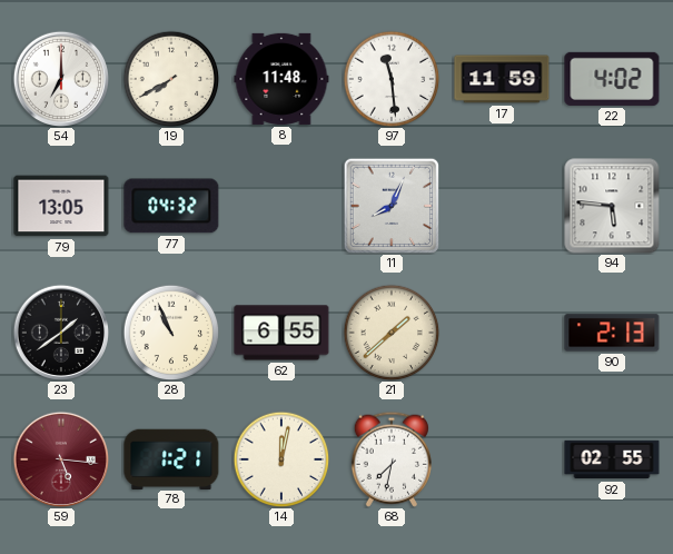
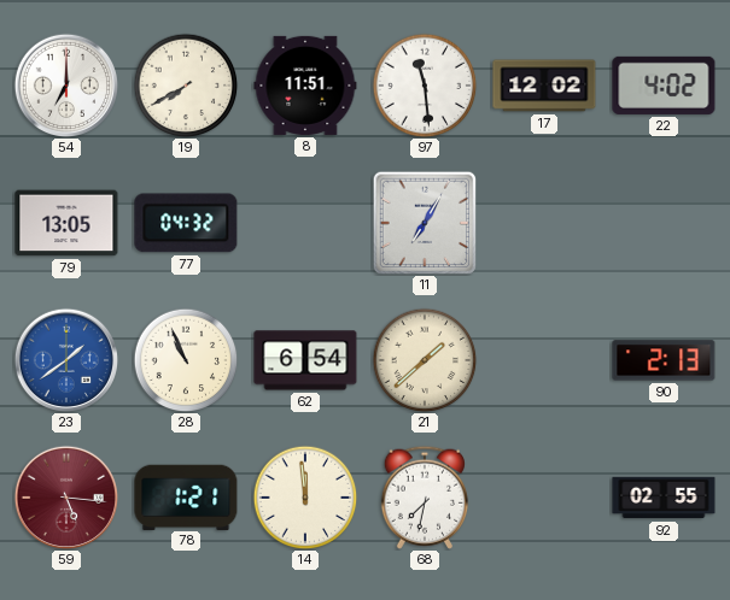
8: 11:48 -> 11:51 (305, 86)
17: 11:59 -> 12:02 (544, 86)
11: 8:04 -> 7:05 (425, 223)
94: 5:46 -> none (612, 206)
23 dial: black -> blue (65, 359)
62: 6:55 -> 6:54 (305, 360)
14: 12:02 -> 11:59 (305, 498)
